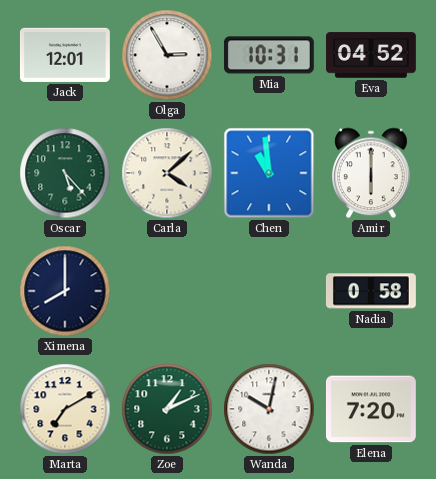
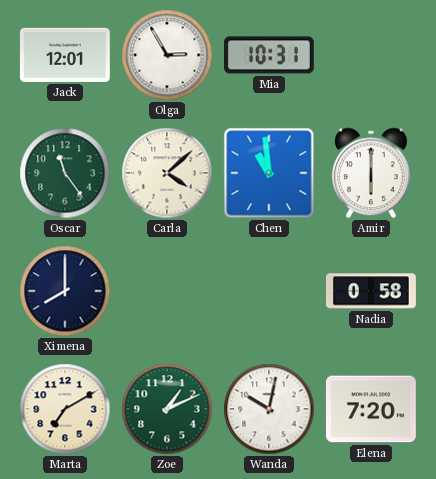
Eva: 04:52 -> none (372, 55)
Oscar: 5:23 -> 11:24 (65, 173)
